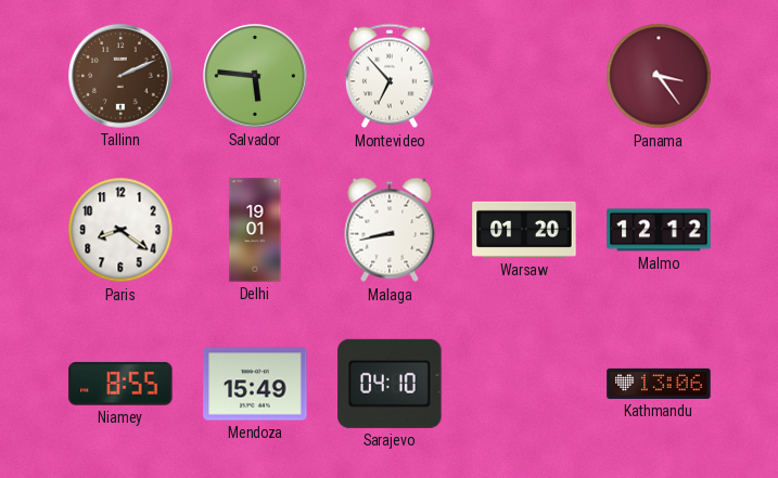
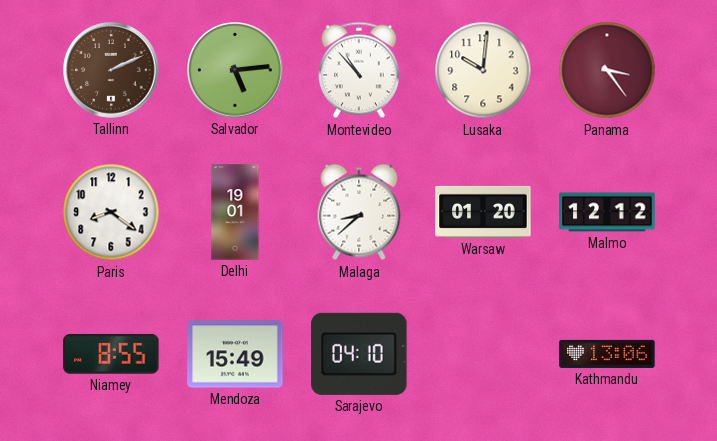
Salvador: 5:46 -> 5:14 (235, 70)
Montevideo: 6:53 -> 10:53 (360, 70)
Lusaka: none -> 10:01 (483, 70)
Malaga: 8:43 -> 8:38 (359, 212)
